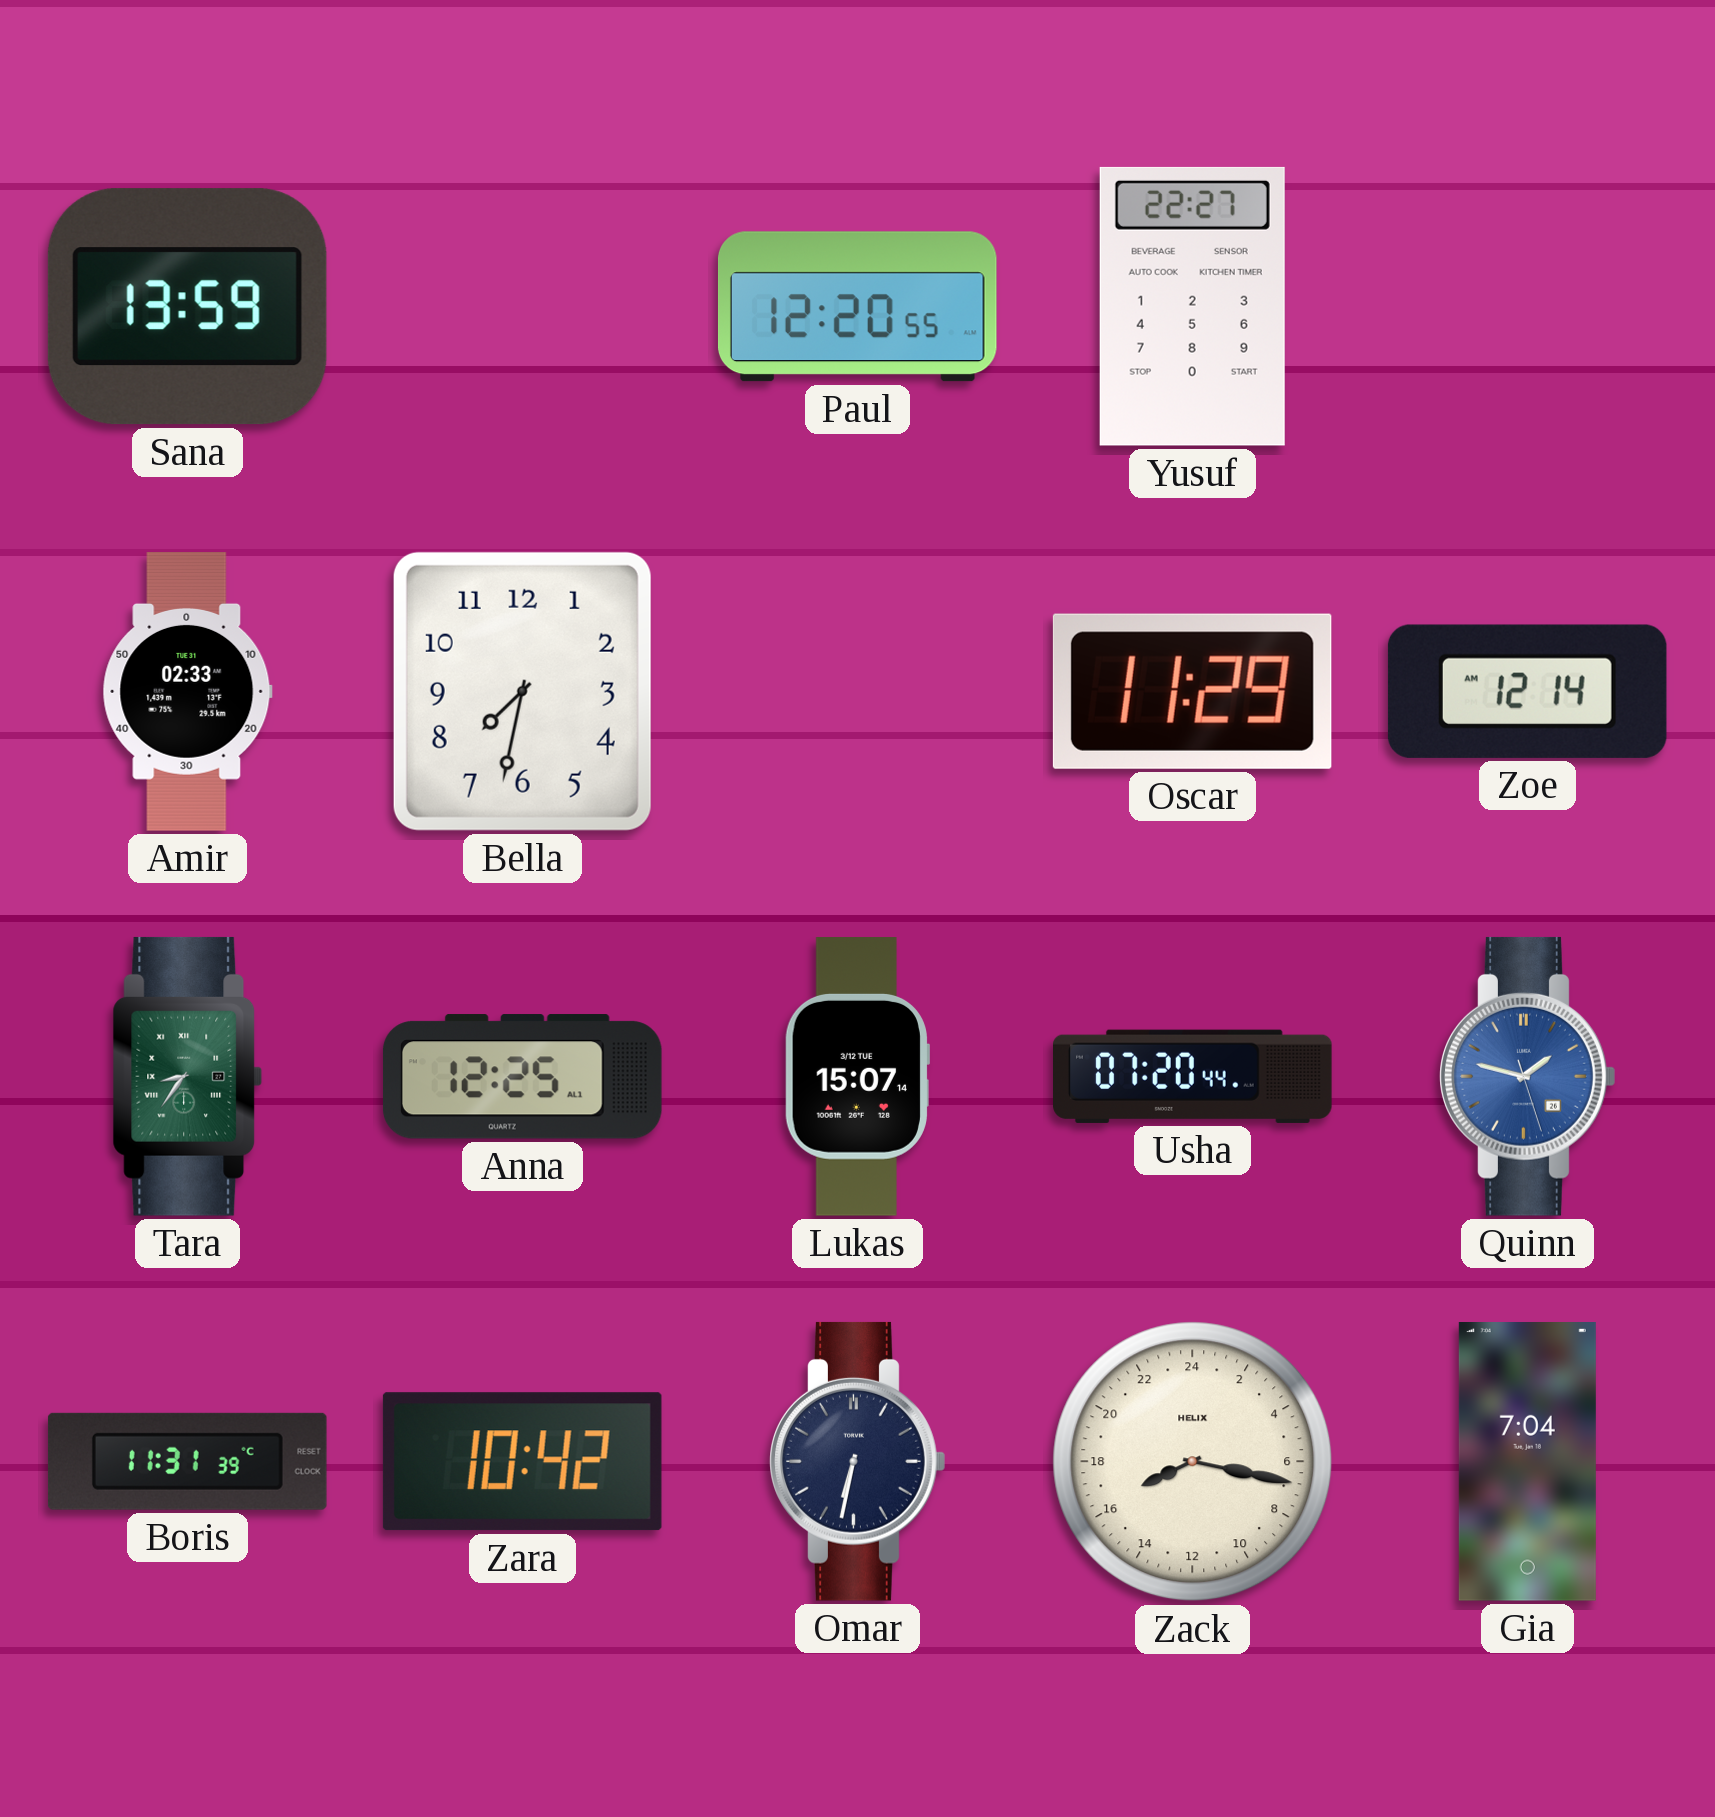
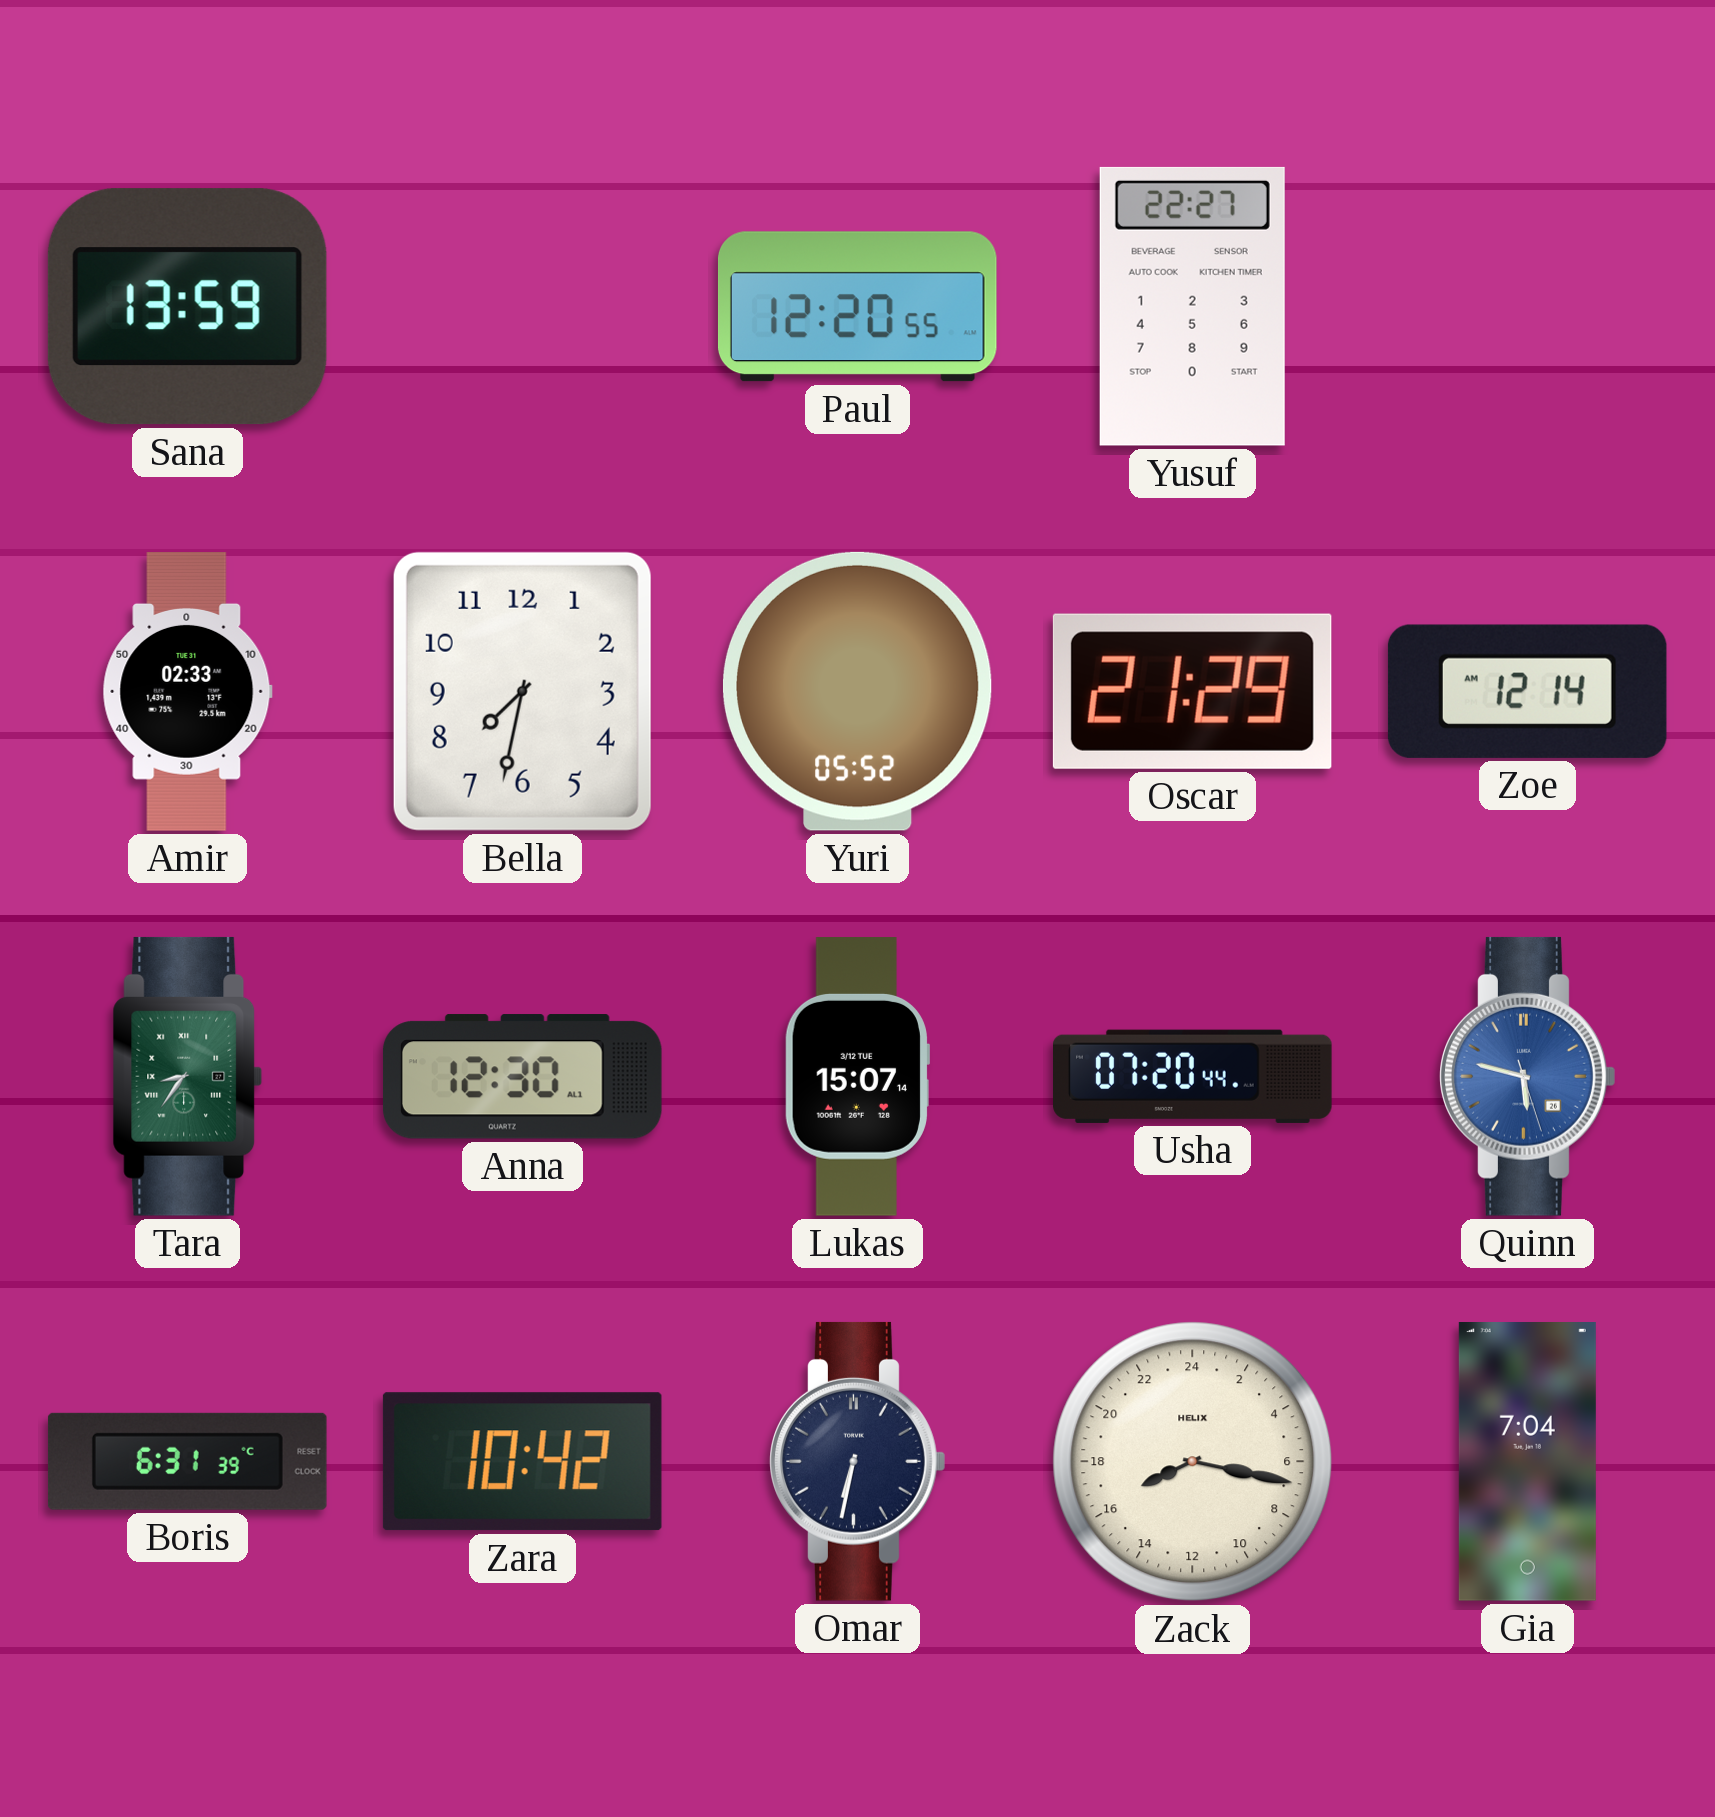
Yuri: none -> 05:52 (857, 691)
Oscar: 11:29 -> 21:29 (1192, 691)
Anna: 12:25 -> 12:30 (522, 1077)
Quinn: 1:47 -> 5:47 (1528, 1076)
Boris: 11:31 -> 6:31 (187, 1461)
